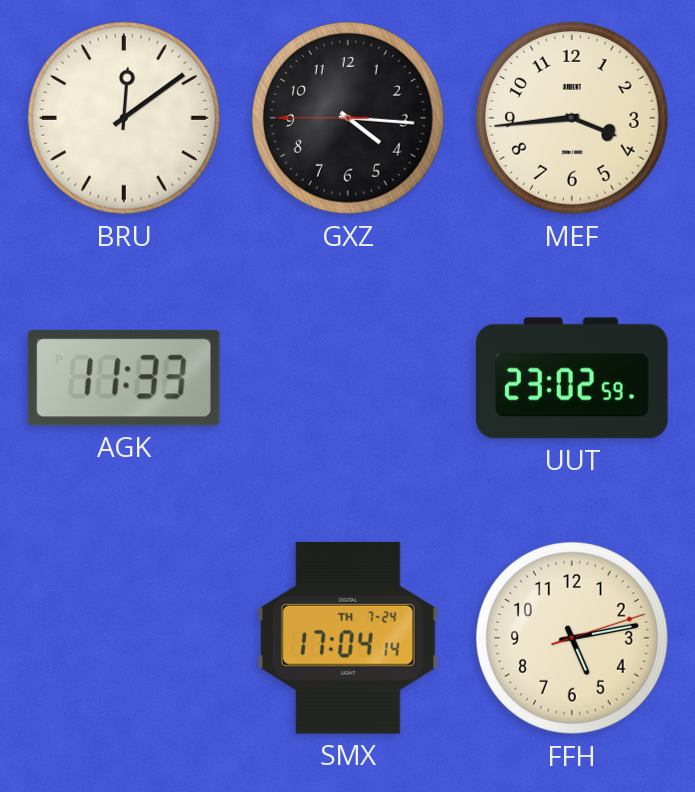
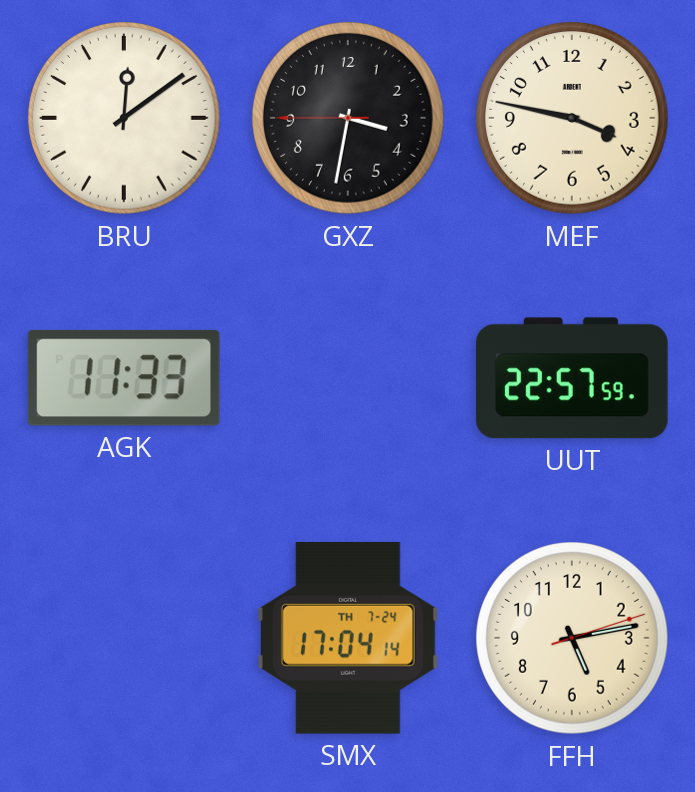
GXZ: 4:15 -> 3:31 (349, 119)
MEF: 3:44 -> 3:47 (573, 119)
UUT: 23:02 -> 22:57 (573, 378)
